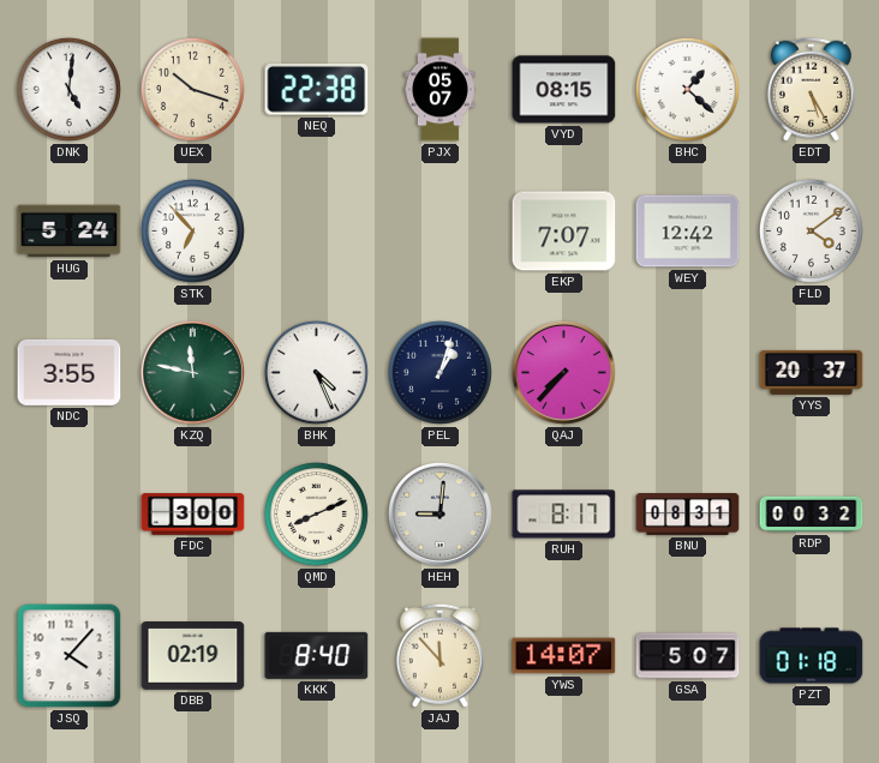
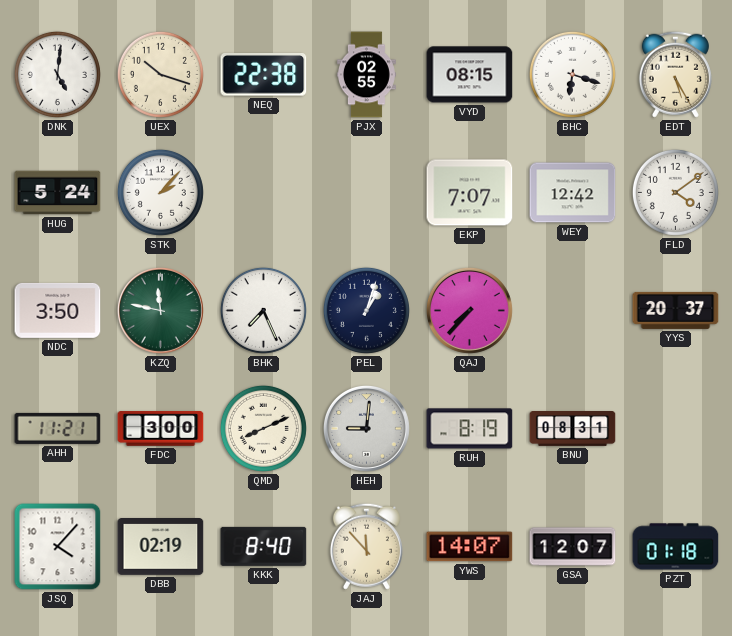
PJX: 05:07 -> 02:55 (366, 75)
BHC: 1:22 -> 6:18 (572, 74)
STK: 6:53 -> 2:07 (160, 192)
NDC: 3:55 -> 3:50 (58, 310)
BHK: 4:26 -> 7:26 (263, 310)
AHH: none -> 11:21 (58, 428)
RUH: 8:17 -> 8:19 (470, 429)
RDP: 00:32 -> none (812, 515)
GSA: 5:07 -> 12:07 (573, 547)
